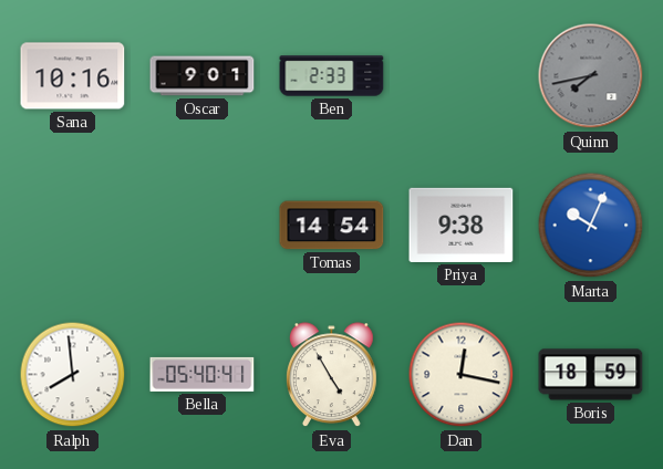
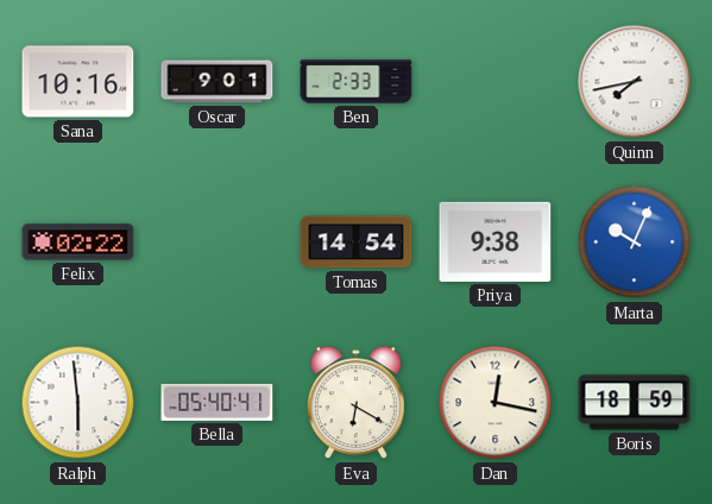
Quinn dial: grey -> white (635, 82)
Felix: none -> 02:22 (78, 242)
Ralph: 7:59 -> 5:59 (78, 403)
Eva: 4:55 -> 6:20 (357, 403)
